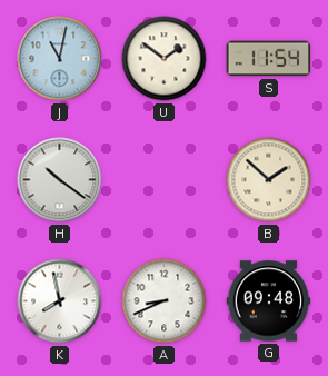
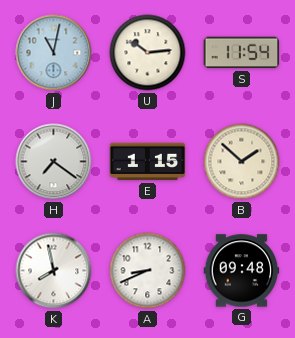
U: 1:51 -> 10:14 (148, 53)
H: 10:21 -> 7:21 (54, 162)
E: none -> 1:15 (148, 162)
